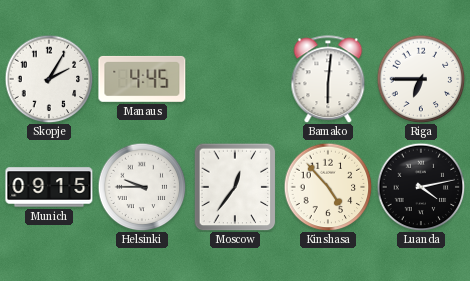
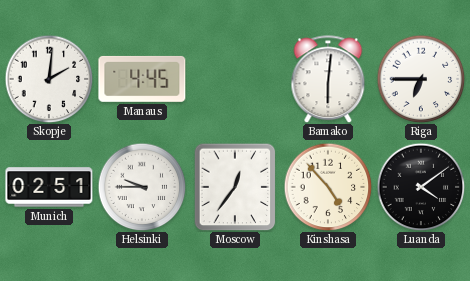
Skopje: 2:05 -> 2:01 (49, 79)
Munich: 09:15 -> 02:51 (49, 187)
Luanda: 4:13 -> 4:09 (421, 187)
